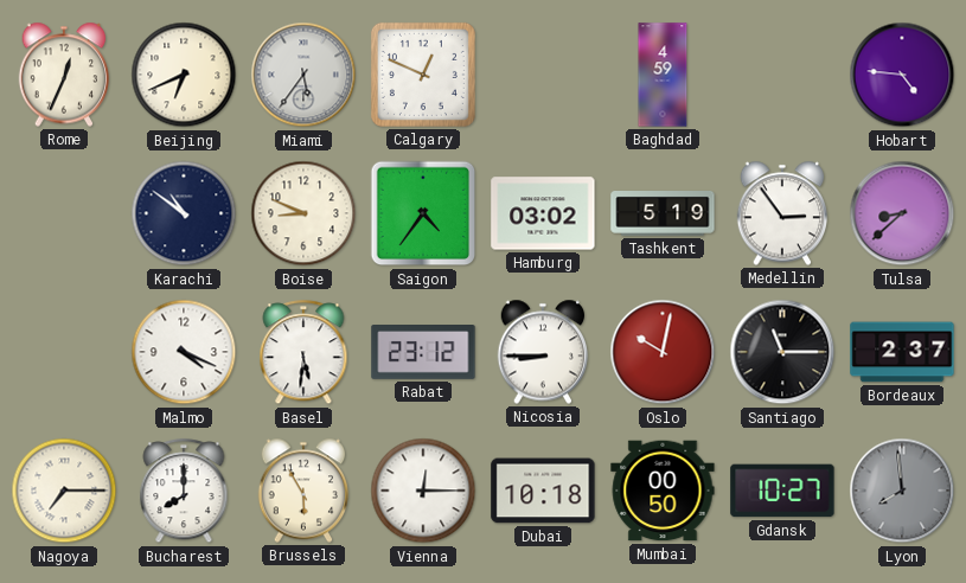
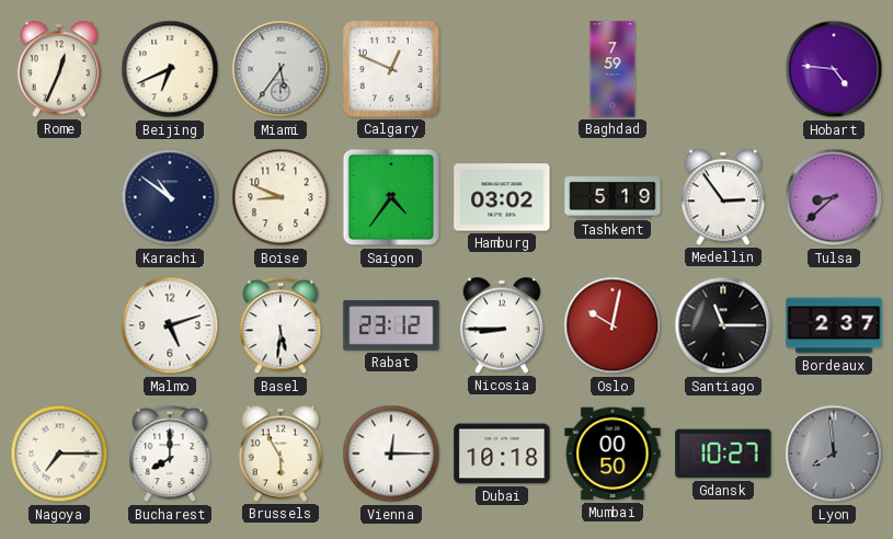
Baghdad: 4:59 -> 7:59 (612, 69)
Malmo: 4:19 -> 5:12 (170, 325)
